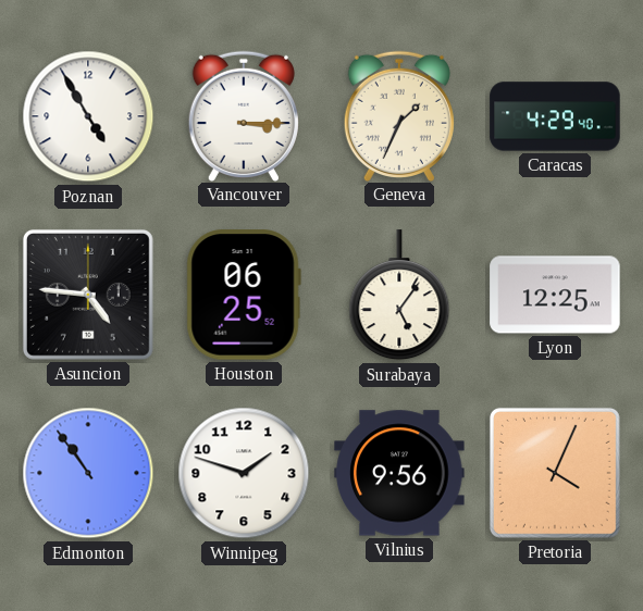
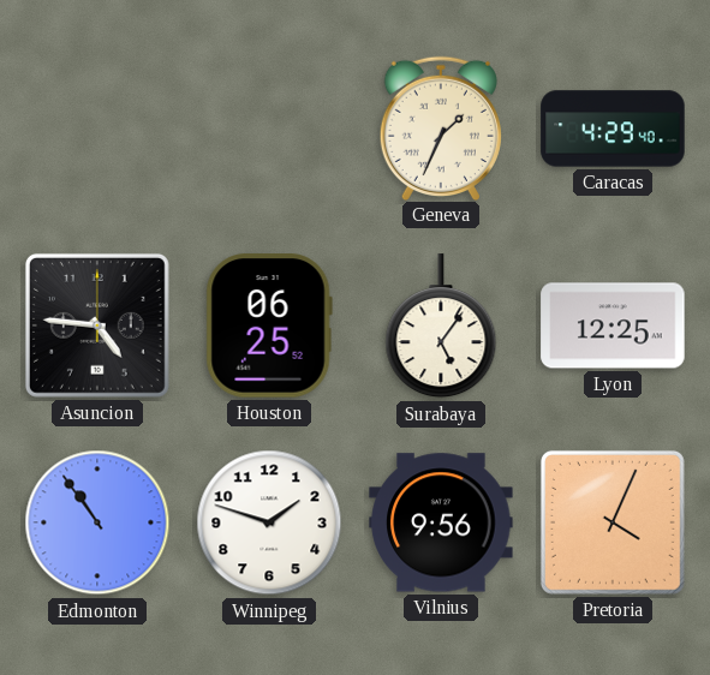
Poznan: 4:55 -> none (88, 116)
Vancouver: 3:15 -> none (244, 115)
